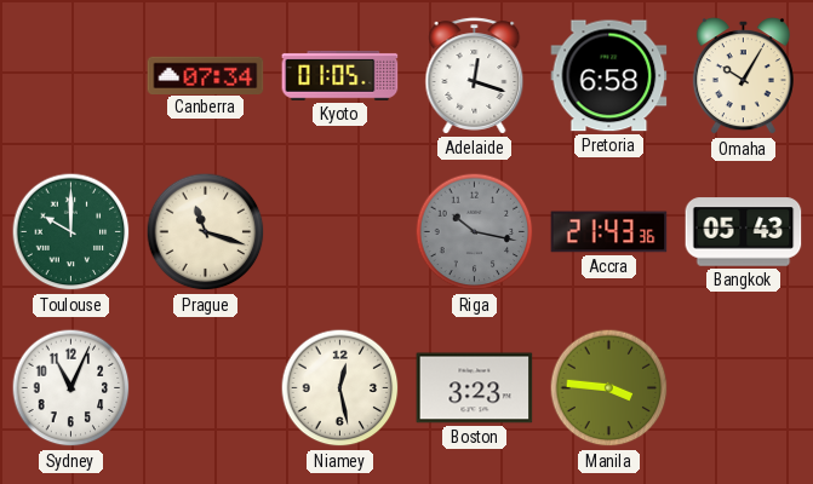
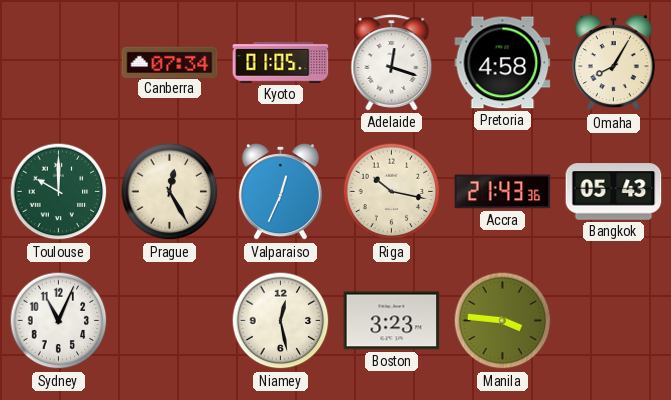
Pretoria: 6:58 -> 4:58 (503, 63)
Omaha: 10:05 -> 8:05 (613, 63)
Prague: 11:18 -> 12:25 (170, 192)
Valparaiso: none -> 12:34 (280, 192)
Riga dial: grey -> cream (392, 192)
